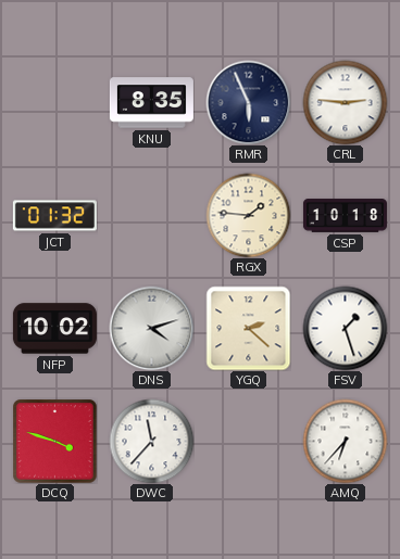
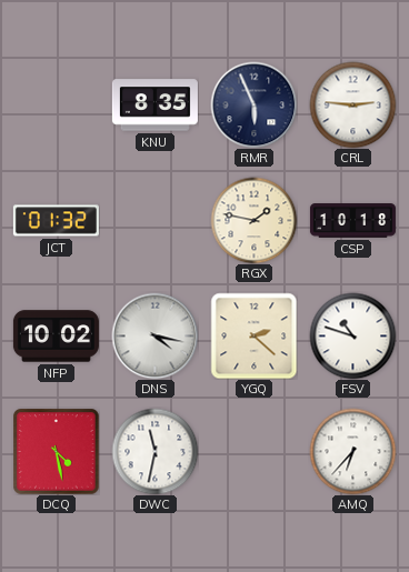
RGX: 1:46 -> 1:47 (253, 220)
DNS: 4:12 -> 4:17 (154, 335)
FSV: 1:27 -> 10:48 (352, 335)
DCQ: 3:48 -> 4:28 (56, 452)
DWC: 11:37 -> 11:32 (154, 451)
